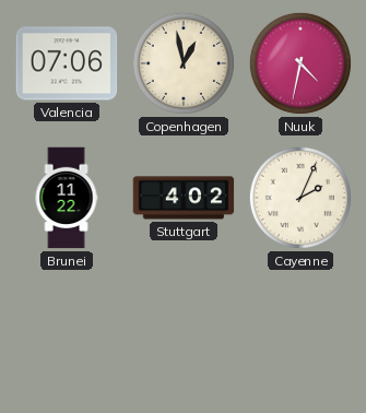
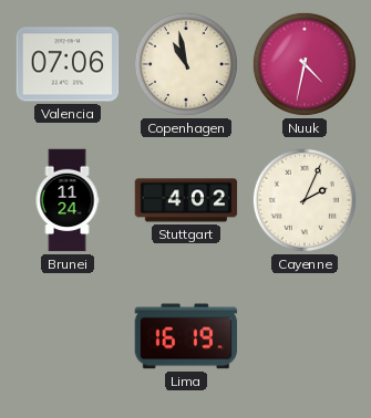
Copenhagen: 12:58 -> 10:58 (186, 64)
Brunei: 11:22 -> 11:24 (68, 200)
Lima: none -> 16:19 (186, 336)
